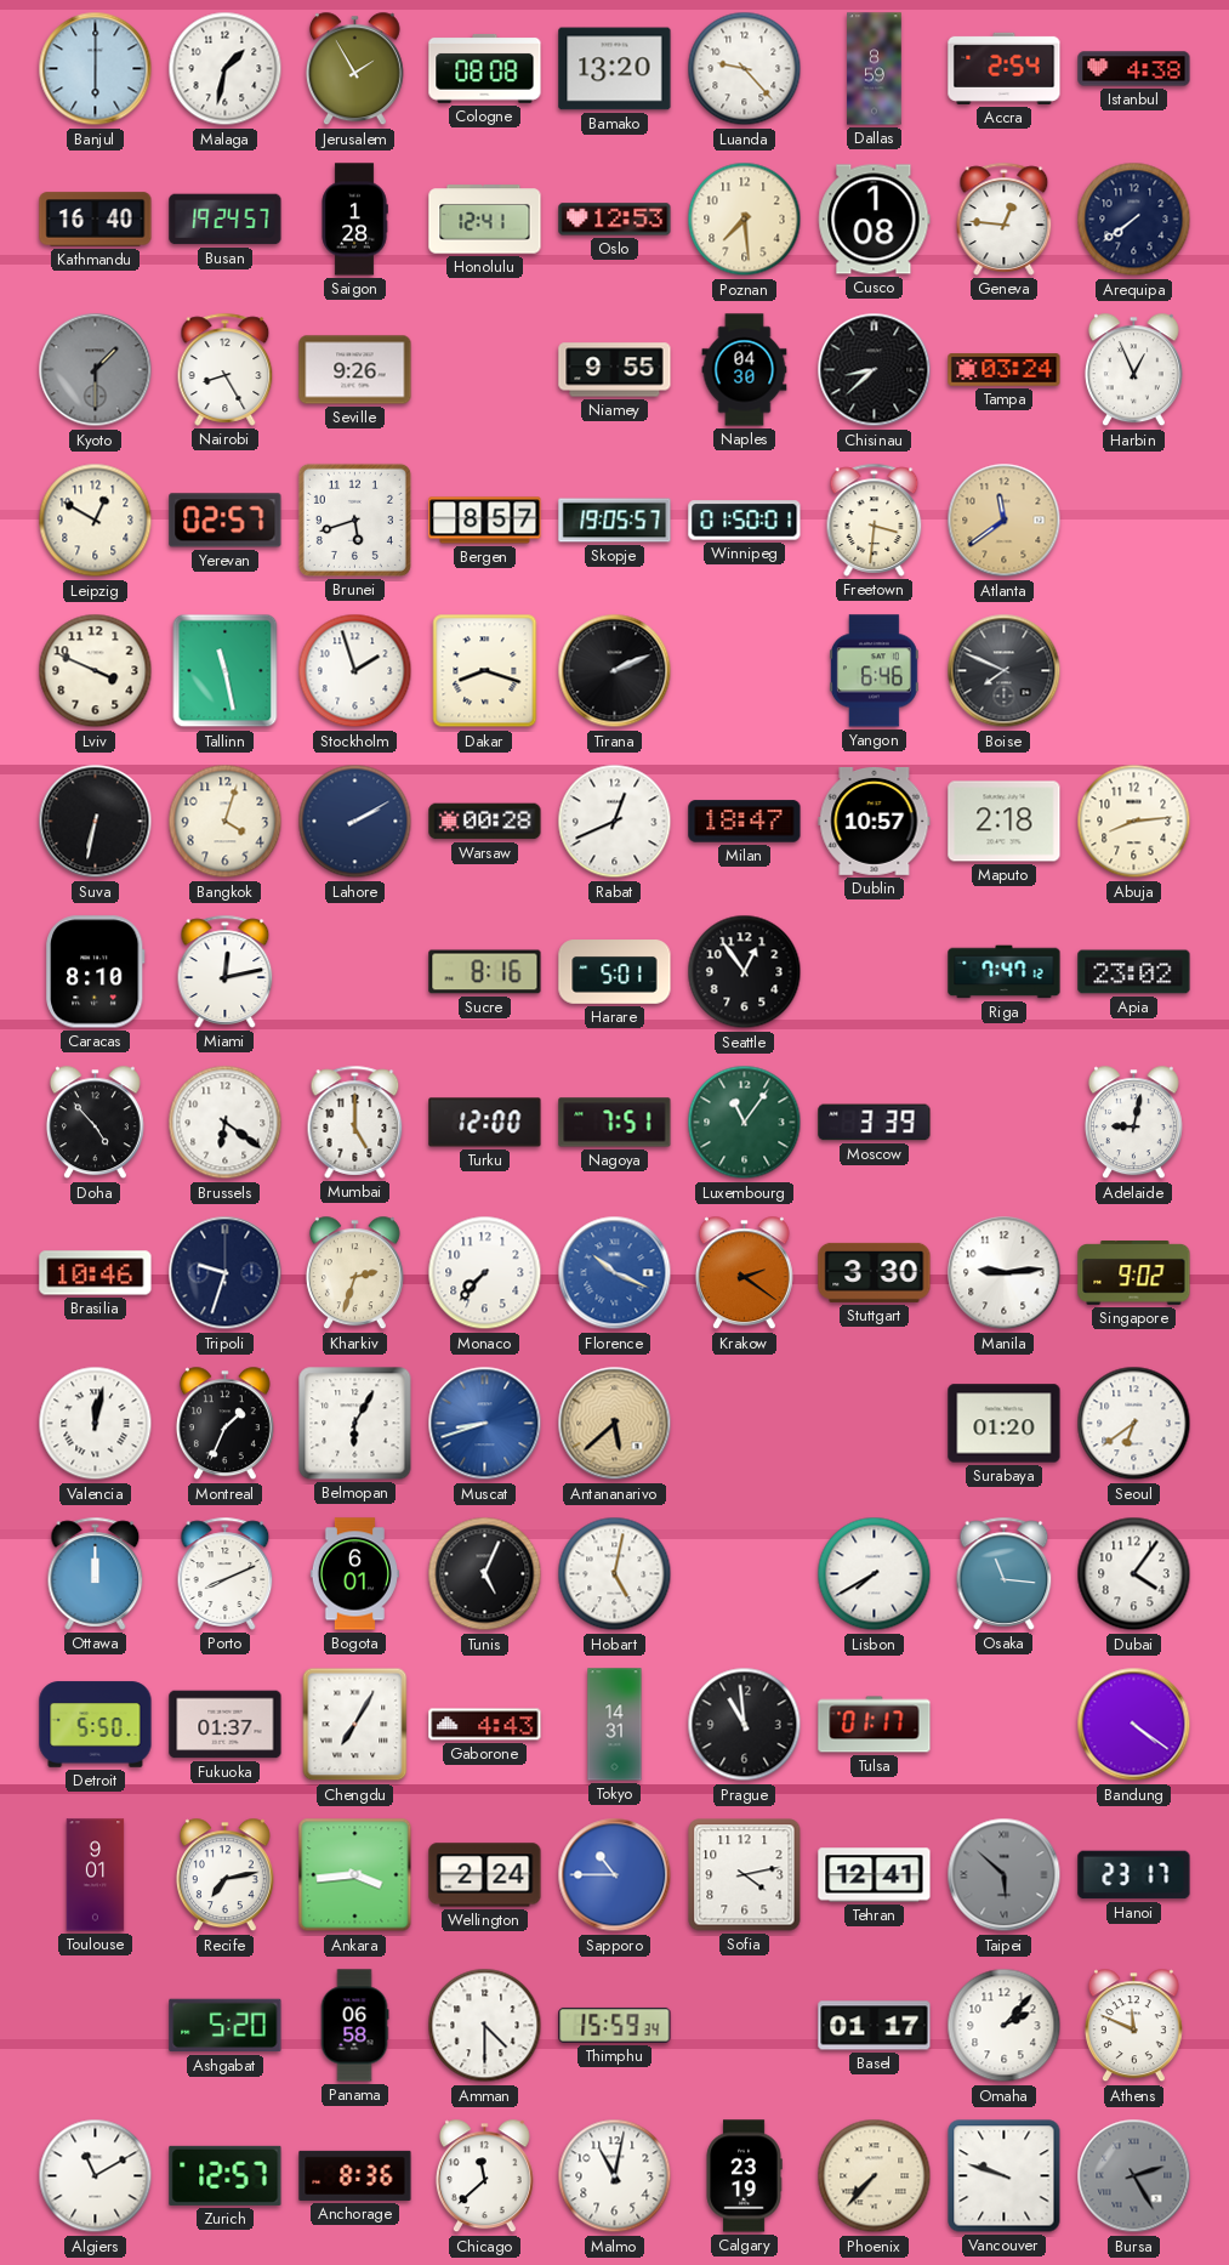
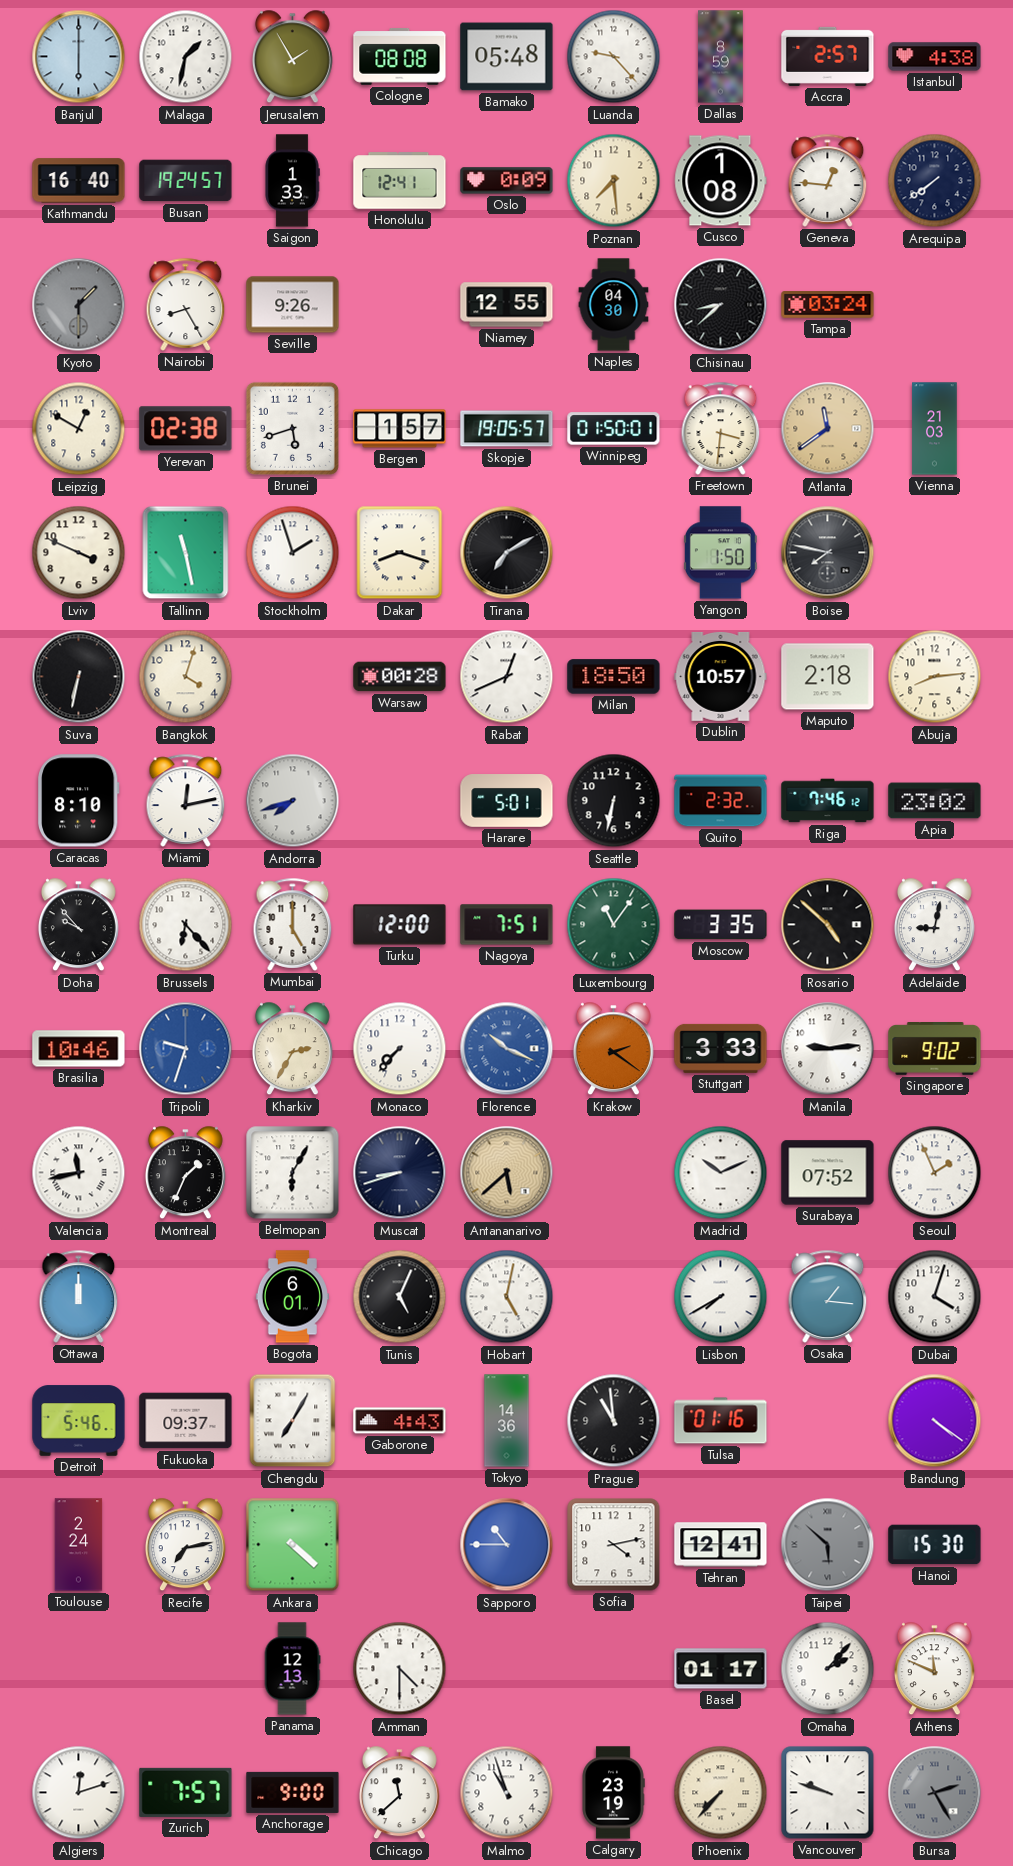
Bamako: 13:20 -> 05:48 (507, 57)
Accra: 2:54 -> 2:57 (828, 56)
Saigon: 1:28 -> 1:33 (292, 181)
Oslo: 12:53 -> 0:09 (507, 181)
Niamey: 9:55 -> 12:55 (507, 305)
Harbin: 12:56 -> none (1133, 370)
Yerevan: 02:57 -> 02:38 (186, 429)
Bergen: 8:57 -> 1:57 (400, 429)
Vienna: none -> 21:03 (935, 429)
Tirana: 2:11 -> 7:10 (507, 553)
Yangon: 6:46 -> 1:50 (720, 553)
Boise: 7:49 -> 7:47 (828, 553)
Lahore: 2:10 -> none (355, 822)
Milan: 18:47 -> 18:50 (614, 677)
Andorra: none -> 7:42 (293, 801)
Sucre: 8:16 -> none (485, 972)
Seattle: 12:54 -> 6:32 (614, 801)
Quito: none -> 2:32 (721, 801)
Riga: 7:47 -> 7:46 (828, 801)
Doha: 4:53 -> 9:53 (78, 925)
Brussels: 6:21 -> 6:23 (186, 925)
Moscow: 3:39 -> 3:35 (721, 925)
Rosario: none -> 4:52 (828, 925)
Tripoli dial: navy -> blue (186, 1049)
Kharkiv: 2:33 -> 2:35 (292, 1049)
Stuttgart: 3:30 -> 3:33 (721, 1048)
Valencia: 12:02 -> 11:43 (79, 1173)
Muscat dial: blue -> navy (400, 1173)
Madrid: none -> 10:11 (721, 1173)
Surabaya: 01:20 -> 07:52 (828, 1173)
Seoul: 6:39 -> 1:56 (935, 1173)
Porto: 8:11 -> none (226, 1573)
Osaka: 11:16 -> 1:16 (828, 1296)
Dubai: 4:06 -> 4:03 (935, 1297)
Detroit: 5:50 -> 5:46 (79, 1421)
Fukuoka: 01:37 -> 09:37 (186, 1421)
Tokyo: 14:31 -> 14:36 (507, 1421)
Tulsa: 01:17 -> 01:16 (721, 1421)
Toulouse: 9:01 -> 2:24 (79, 1545)
Ankara: 3:44 -> 4:22 (293, 1545)
Wellington: 2:24 -> none (485, 1875)
Hanoi: 23:17 -> 15:30 (935, 1545)
Ashgabat: 5:20 -> none (226, 2026)
Panama: 06:58 -> 12:13 (292, 1669)
Thimphu: 15:59 -> none (615, 2025)
Algiers: 11:10 -> 12:12 (79, 1793)
Zurich: 12:57 -> 7:57 (186, 1792)
Anchorage: 8:36 -> 9:00 (293, 1792)
Malmo: 11:02 -> 10:57 (507, 1793)
